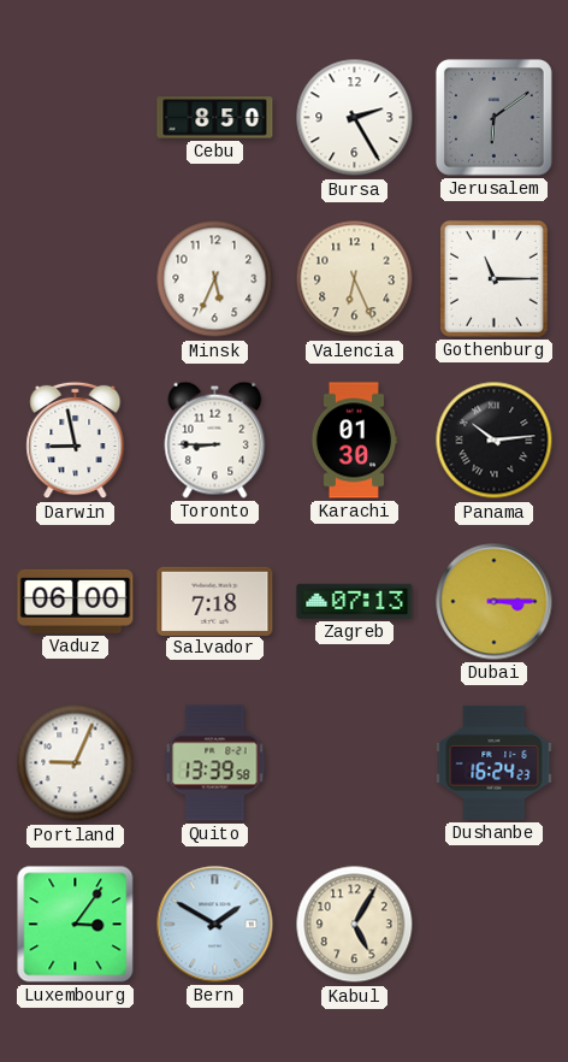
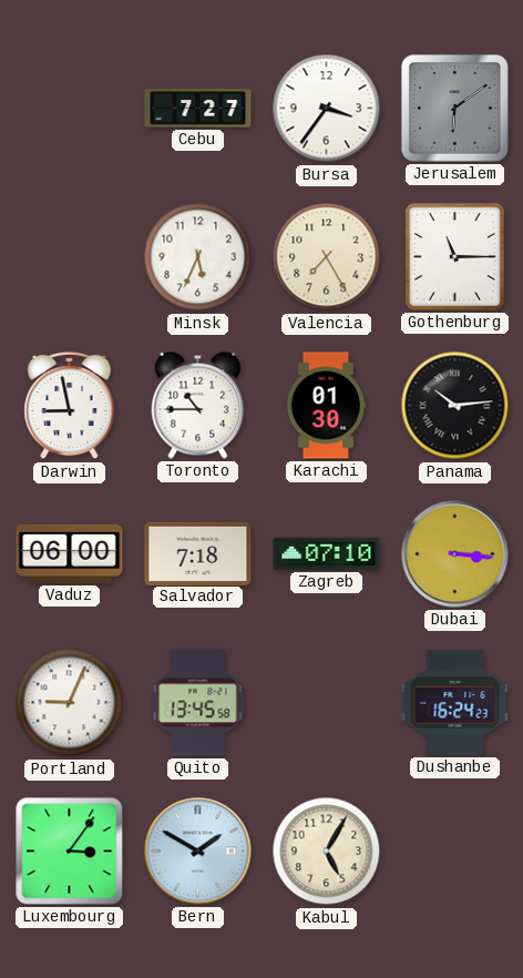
Cebu: 8:50 -> 7:27 (198, 109)
Bursa: 2:25 -> 3:36 (327, 109)
Valencia: 6:26 -> 7:25 (327, 257)
Toronto: 8:45 -> 10:45 (198, 405)
Zagreb: 07:13 -> 07:10 (327, 553)
Dubai: 3:15 -> 3:16 (455, 554)
Quito: 13:39 -> 13:45 (198, 703)
